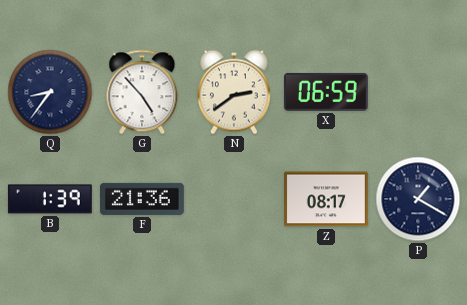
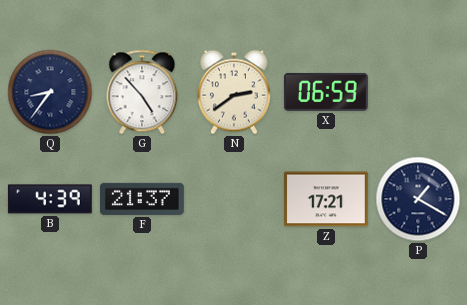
B: 1:39 -> 4:39 (50, 199)
F: 21:36 -> 21:37 (142, 199)
Z: 08:17 -> 17:21 (326, 199)
